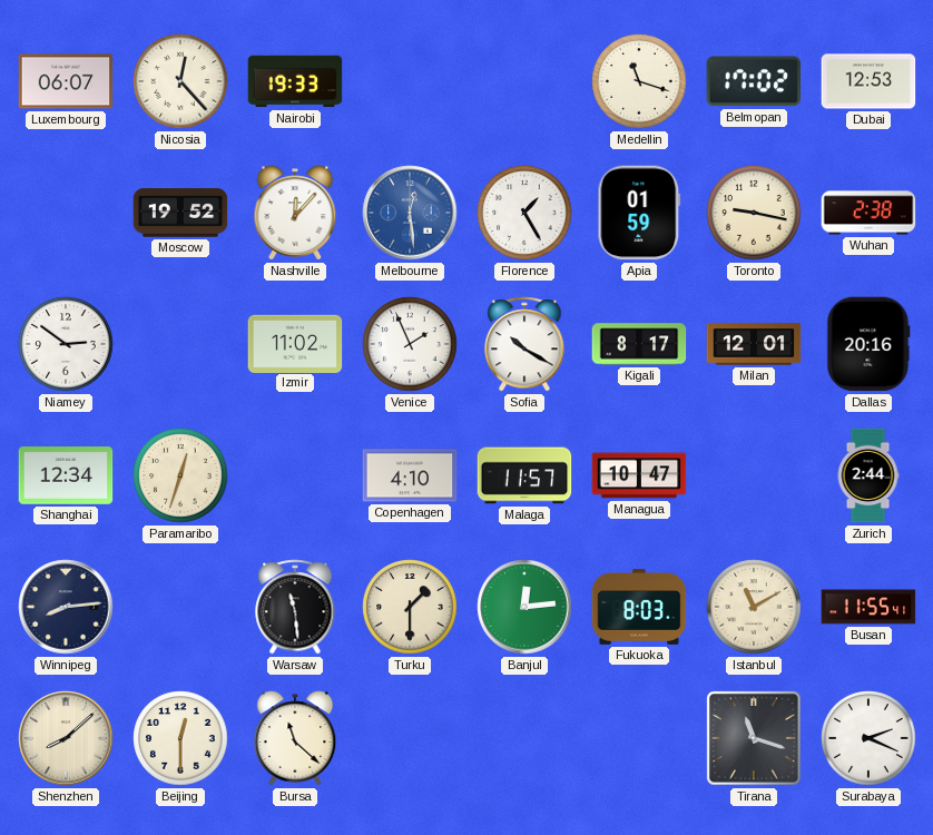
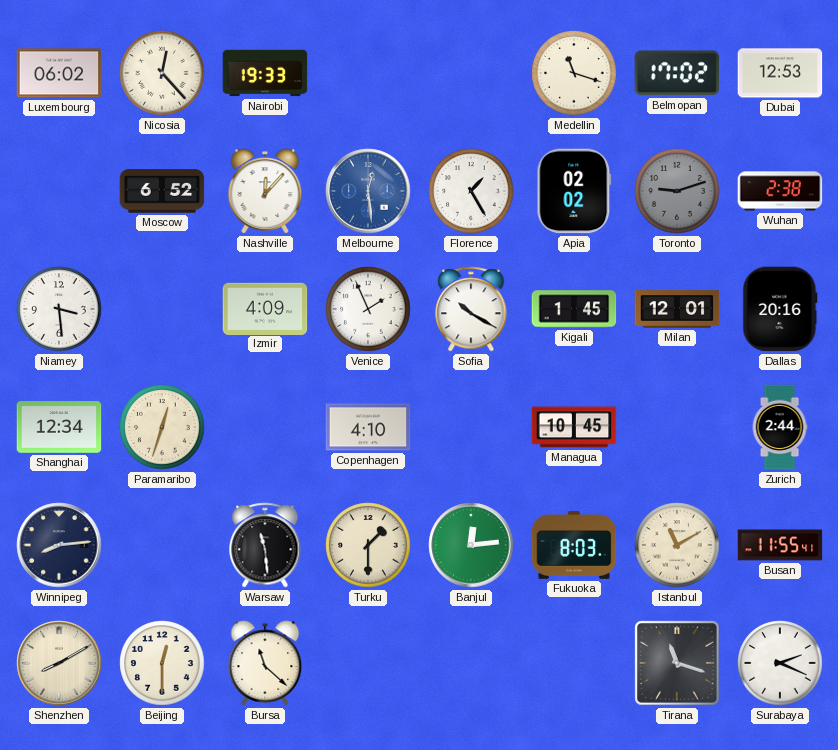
Luxembourg: 06:07 -> 06:02 (59, 73)
Moscow: 19:52 -> 6:52 (162, 191)
Apia: 01:59 -> 02:02 (574, 191)
Toronto: 9:17 -> 9:12 (677, 191)
Toronto dial: cream -> grey (677, 191)
Niamey: 2:51 -> 3:29 (59, 309)
Izmir: 11:02 -> 4:09 (265, 308)
Kigali: 8:17 -> 1:45 (574, 309)
Malaga: 11:57 -> none (524, 475)
Managua: 10:47 -> 10:45 (574, 427)
Shenzhen: 8:08 -> 8:10 (59, 663)
